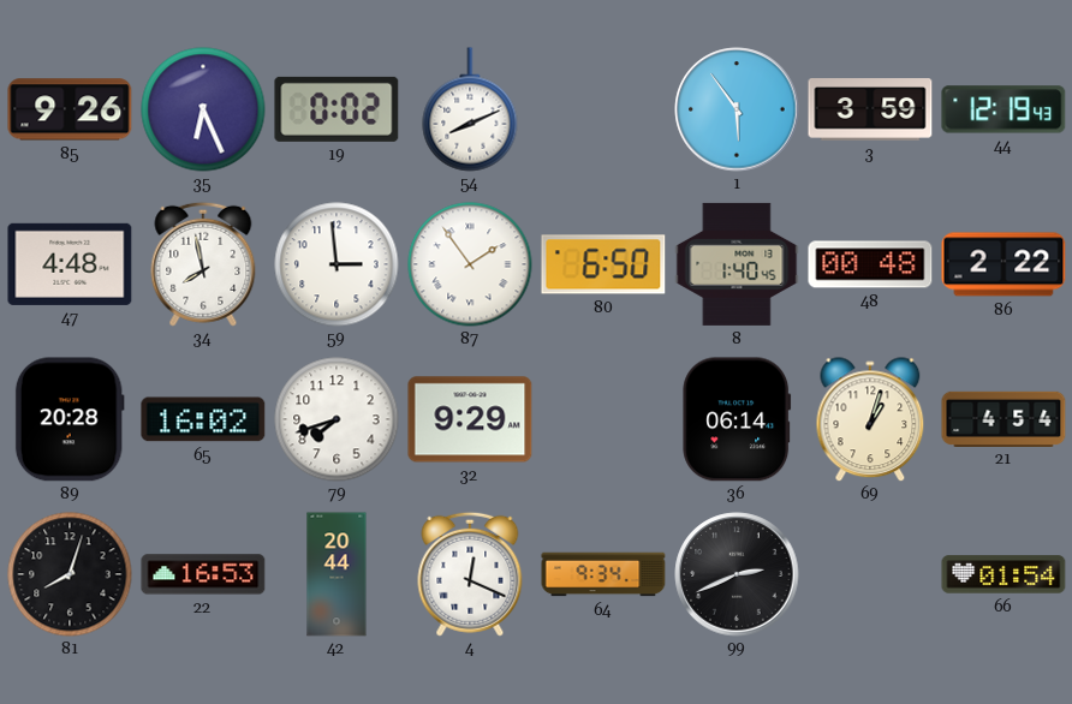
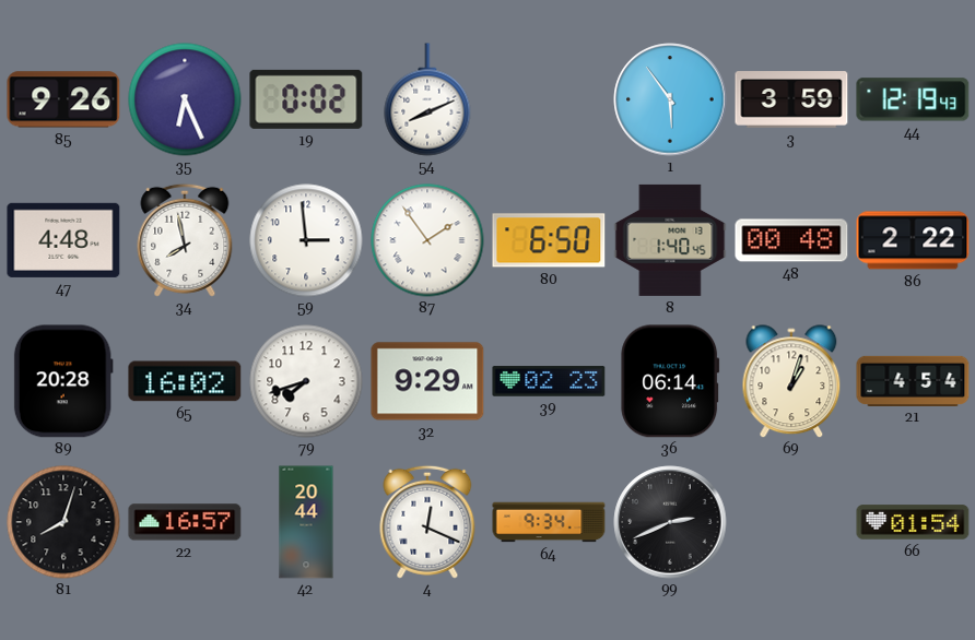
39: none -> 02:23 (549, 381)
22: 16:53 -> 16:57 (185, 522)
